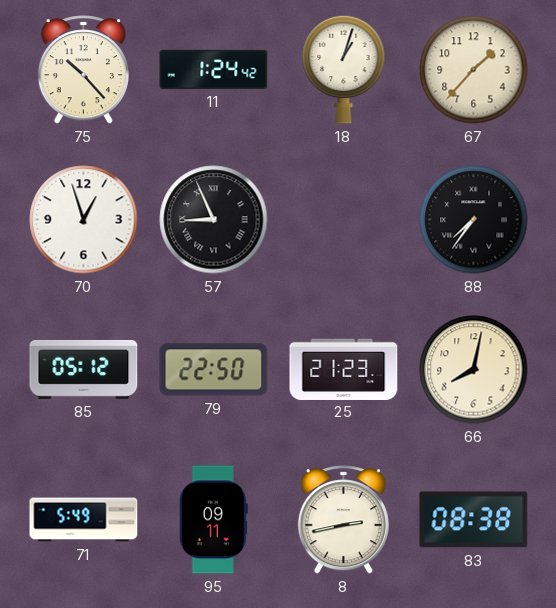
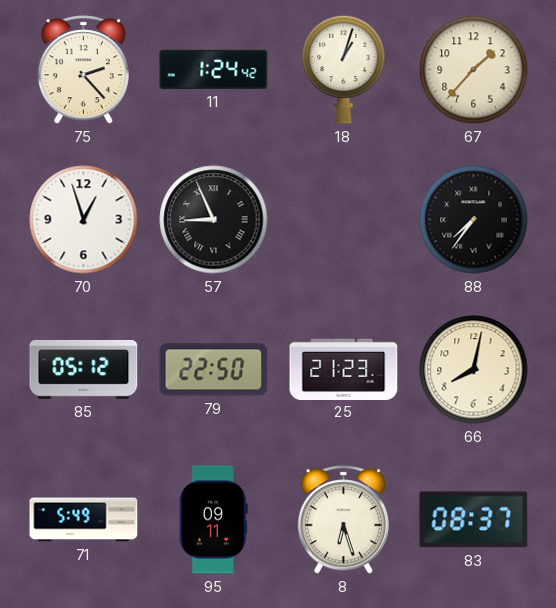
75: 10:23 -> 2:23 (83, 70)
8: 2:43 -> 6:27 (343, 520)
83: 08:38 -> 08:37 (474, 520)
